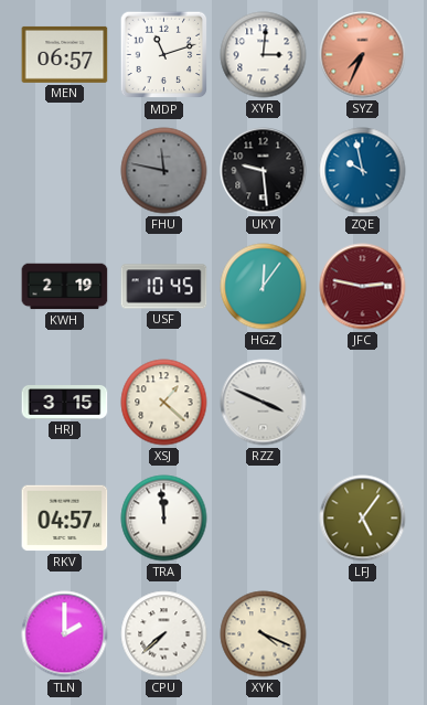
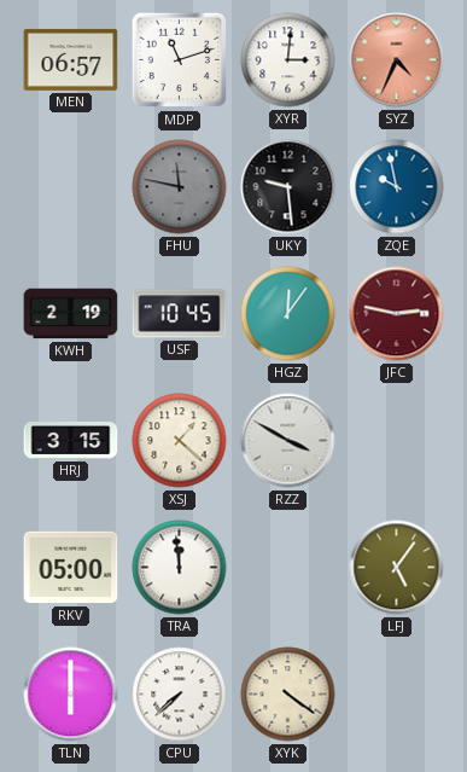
SYZ: 7:34 -> 4:34 (397, 60)
RZZ: 3:49 -> 3:50 (288, 441)
RKV: 04:57 -> 05:00 (71, 568)
TLN: 2:00 -> 6:00 (71, 695)
XYK: 4:19 -> 4:21 (288, 695)
